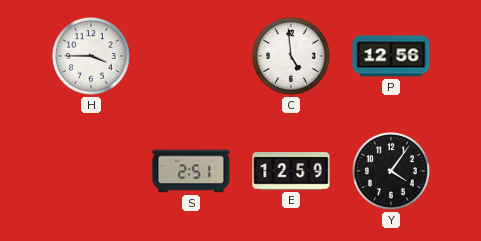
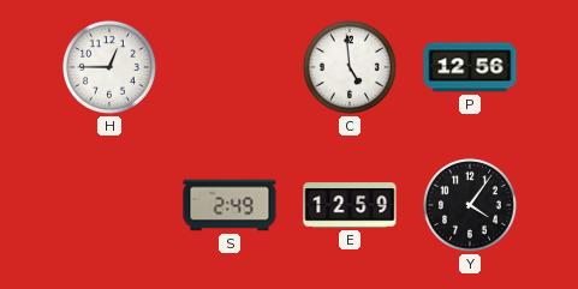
H: 3:45 -> 12:45 (109, 67)
S: 2:51 -> 2:49 (230, 205)
